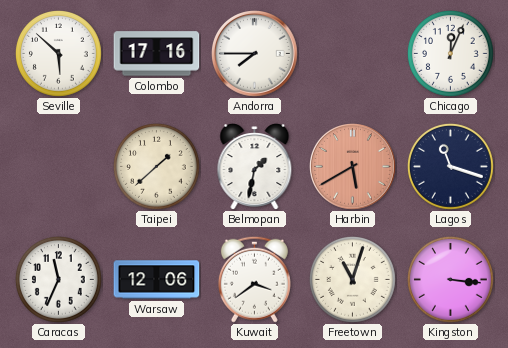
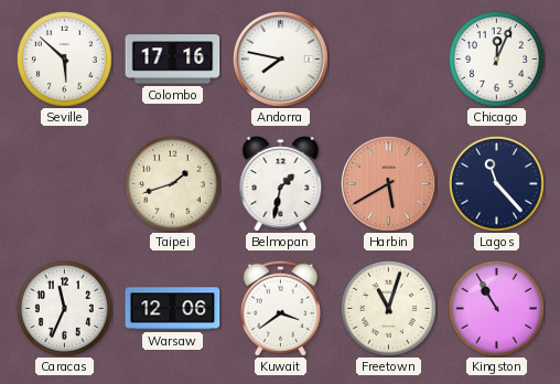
Andorra: 7:45 -> 7:47 (281, 60)
Taipei: 1:38 -> 1:42 (173, 184)
Lagos: 11:18 -> 11:23 (497, 184)
Kingston: 3:16 -> 10:55 (497, 309)
